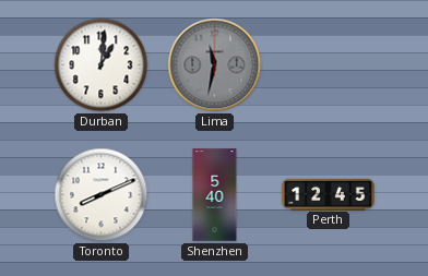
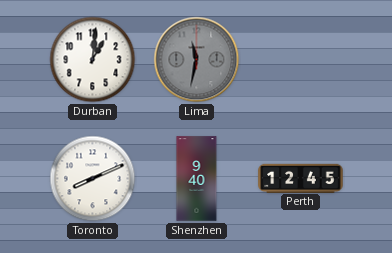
Shenzhen: 5:40 -> 9:40 (197, 179)
